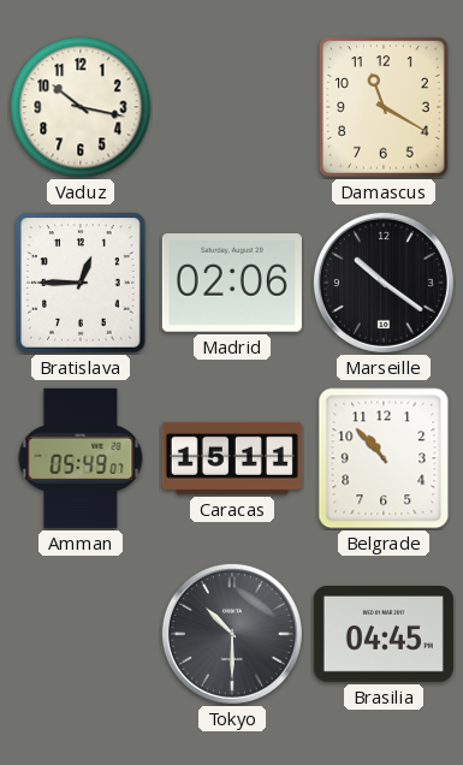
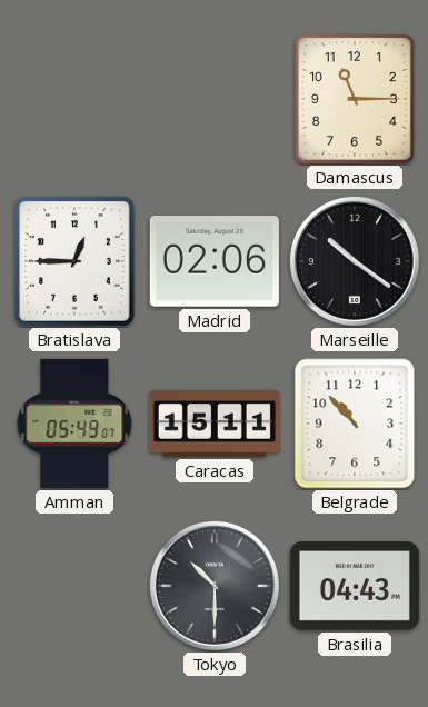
Vaduz: 10:17 -> none (81, 107)
Damascus: 11:20 -> 11:15 (355, 99)
Brasilia: 04:45 -> 04:43 (355, 587)
